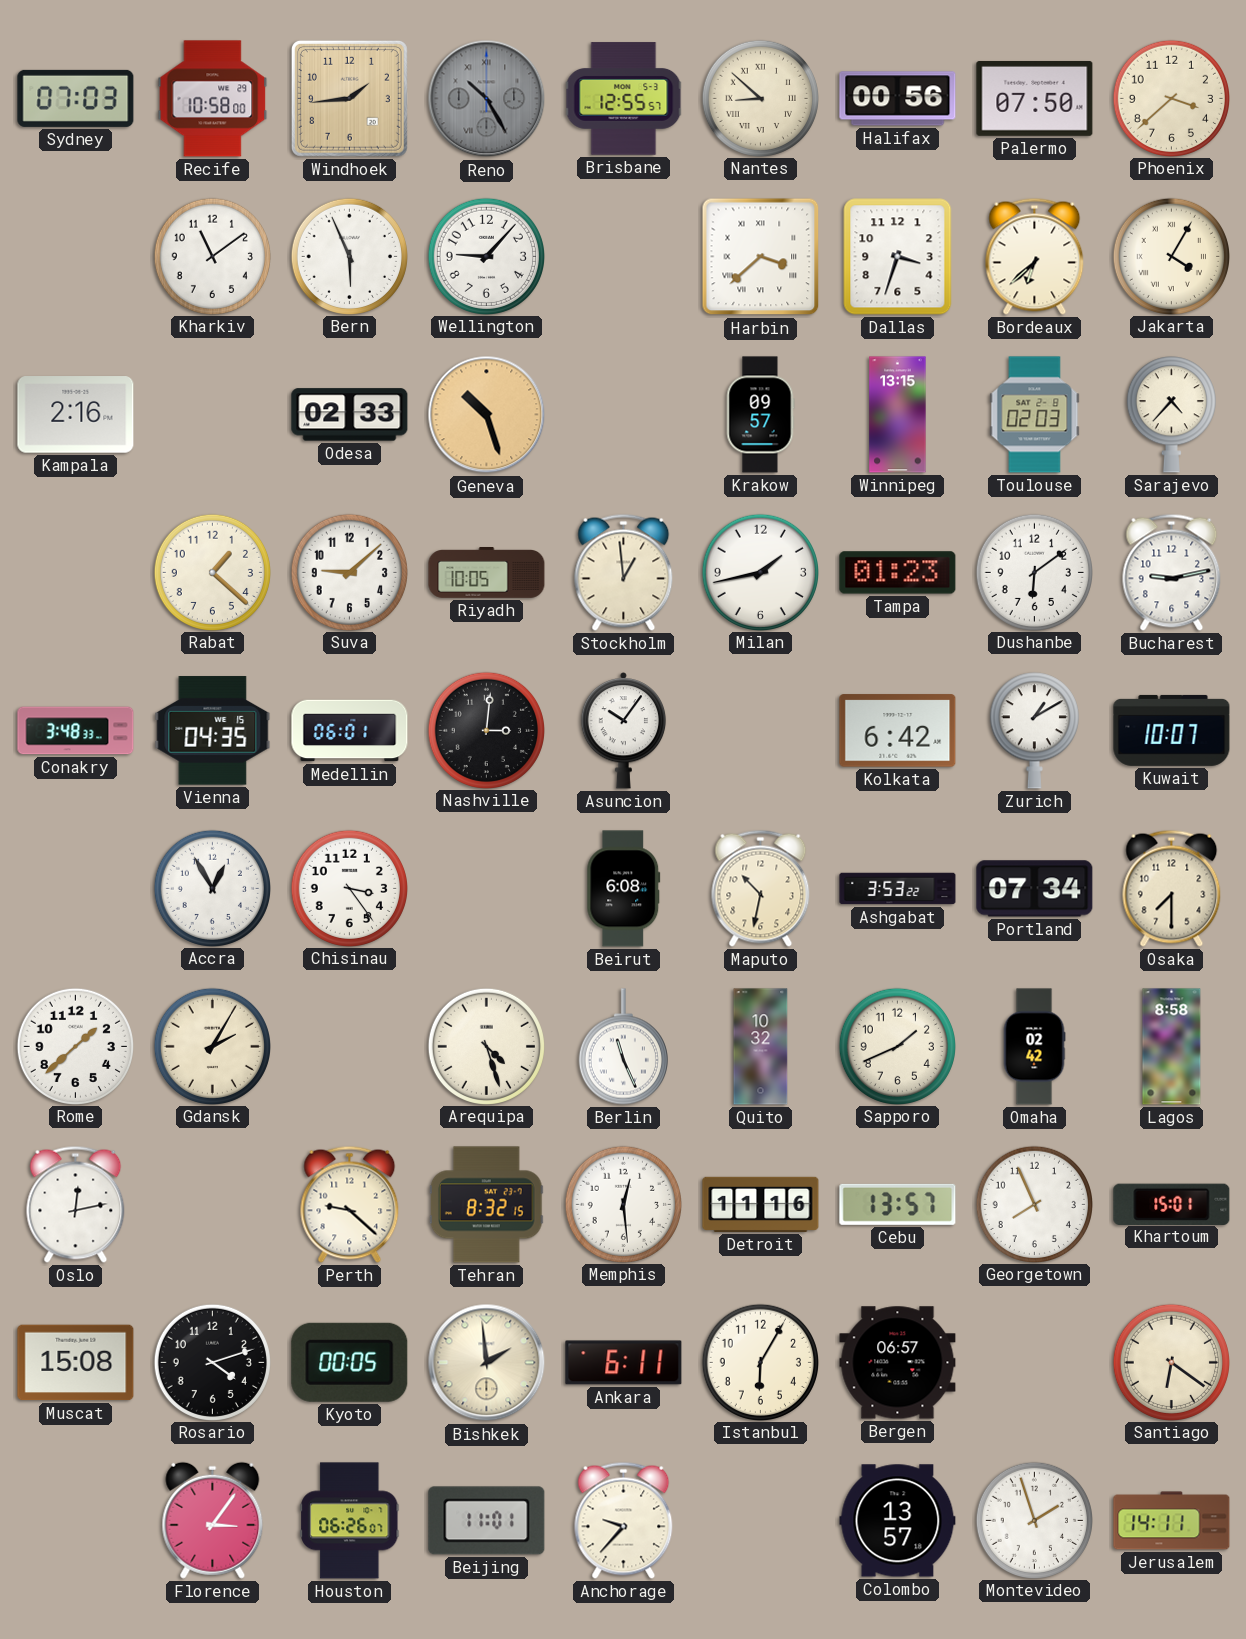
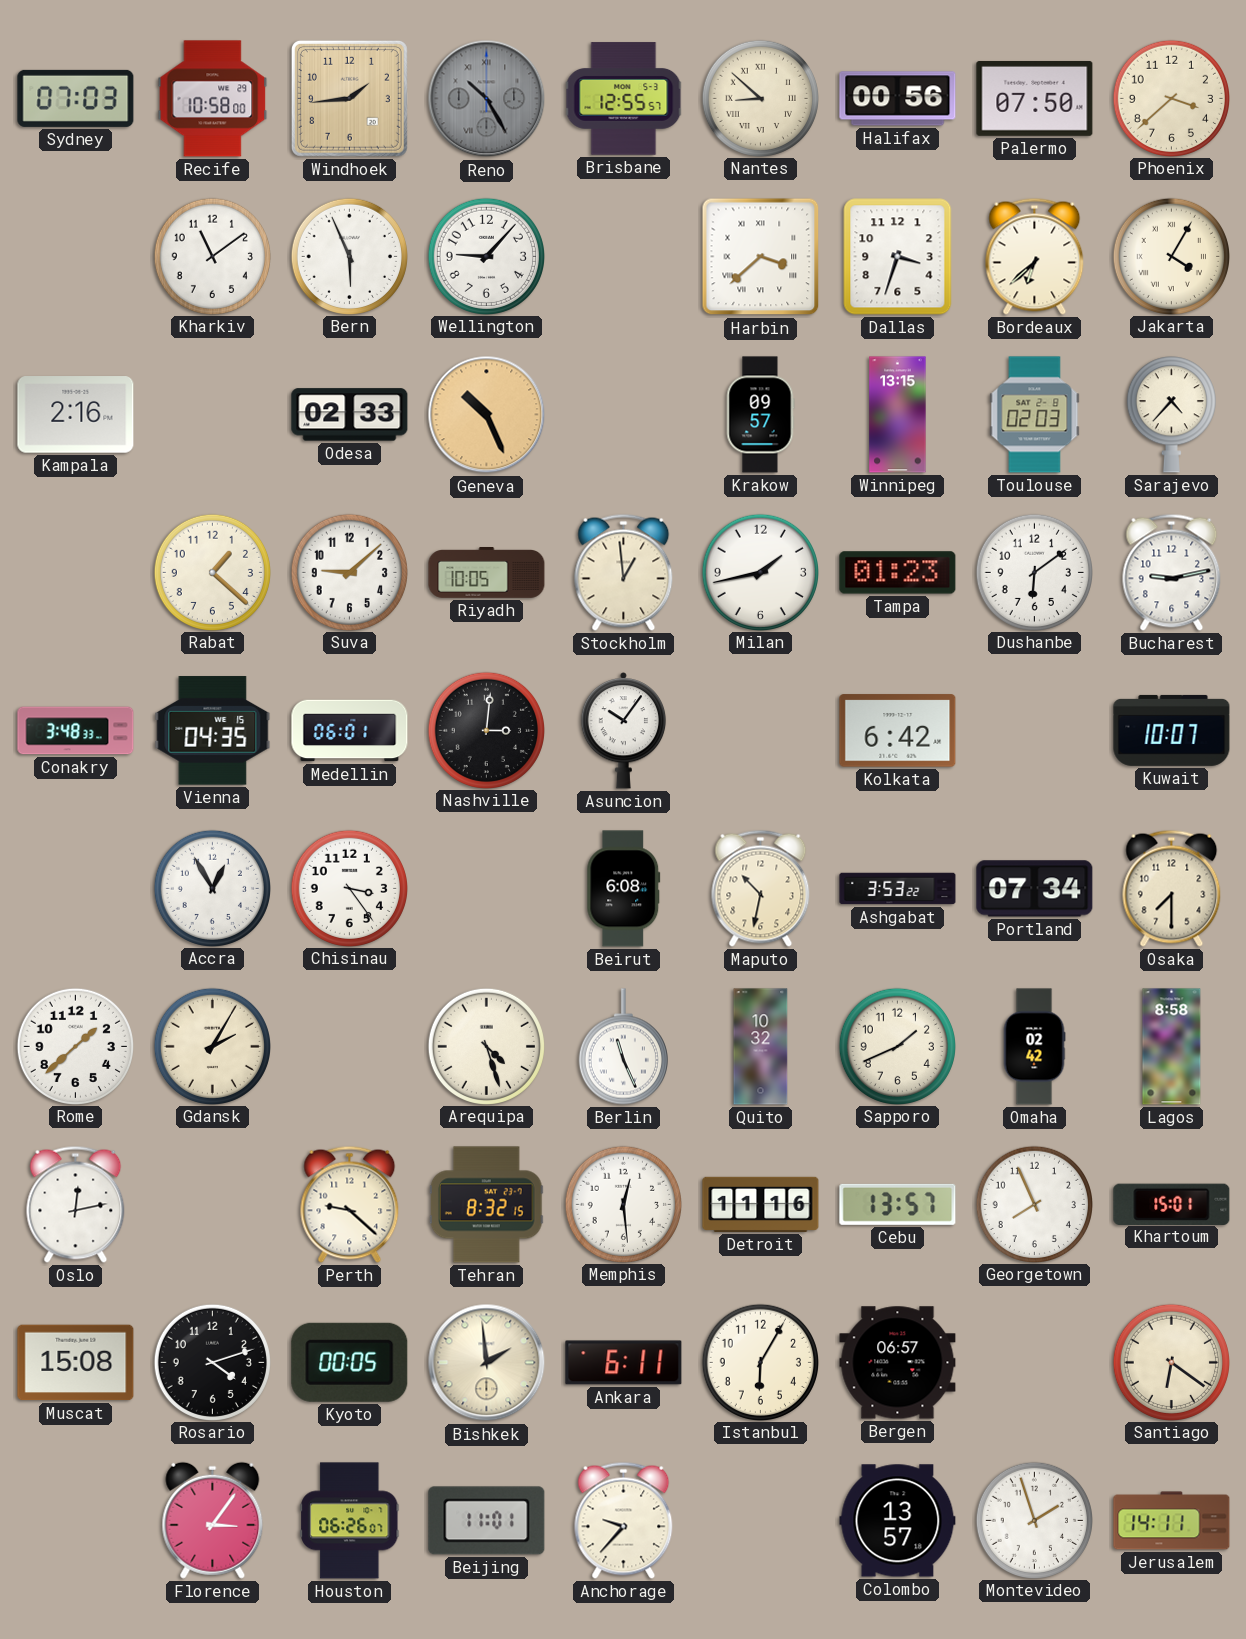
Geneva: 10:27 -> 10:26 (487, 415)
Zurich: 1:10 -> none (1034, 731)
